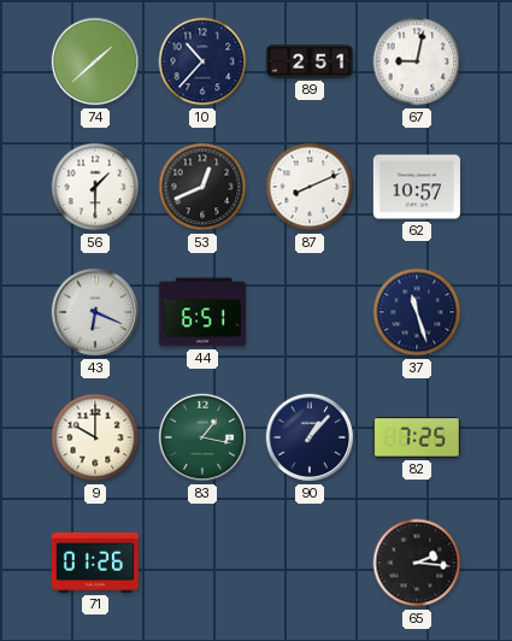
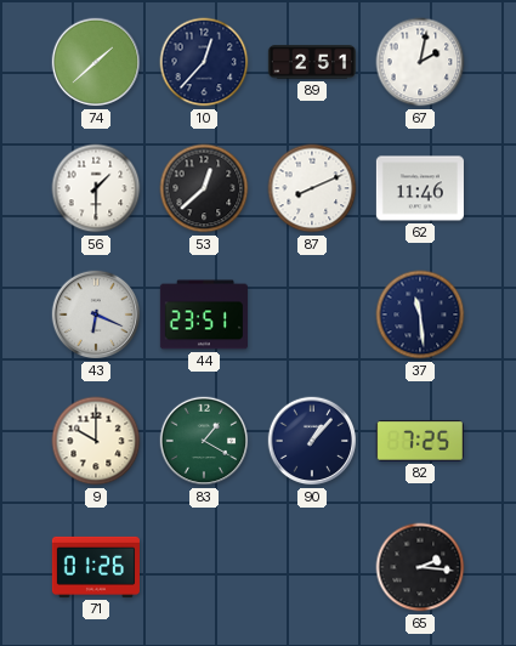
10: 10:37 -> 12:37 (204, 62)
67: 9:02 -> 2:02 (420, 62)
53: 12:41 -> 12:38 (204, 188)
62: 10:57 -> 11:46 (420, 188)
44: 6:51 -> 23:51 (204, 314)
37: 11:27 -> 11:29 (420, 314)
83: 1:17 -> 1:20 (204, 441)
